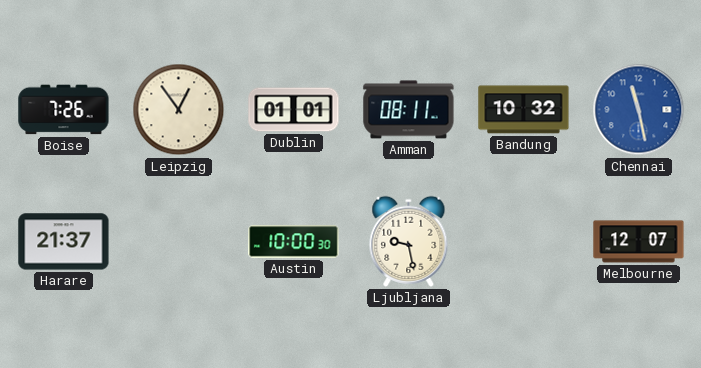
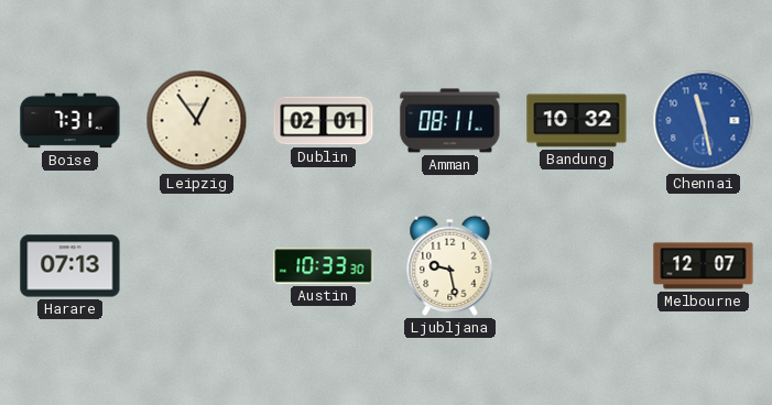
Boise: 7:26 -> 7:31 (70, 121)
Dublin: 01:01 -> 02:01 (324, 121)
Harare: 21:37 -> 07:13 (70, 266)
Austin: 10:00 -> 10:33 (324, 266)
